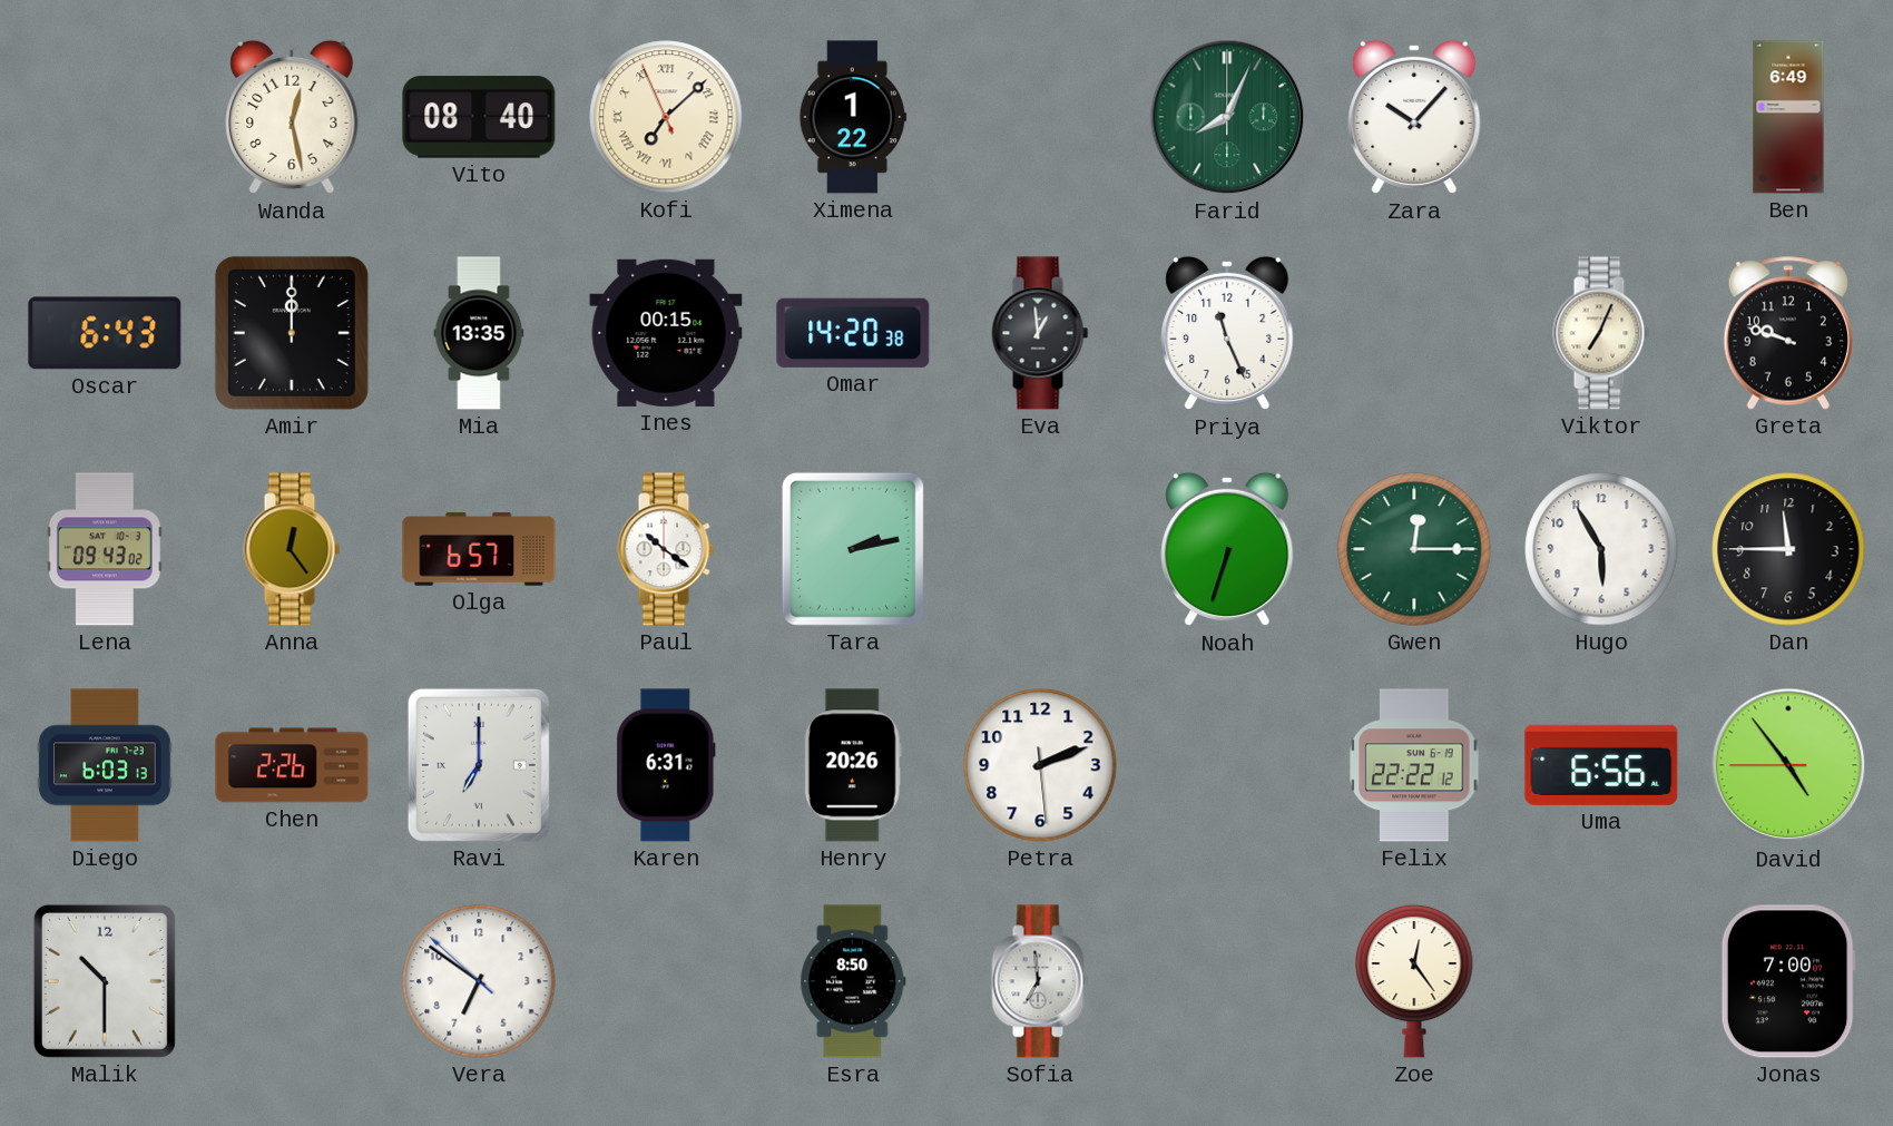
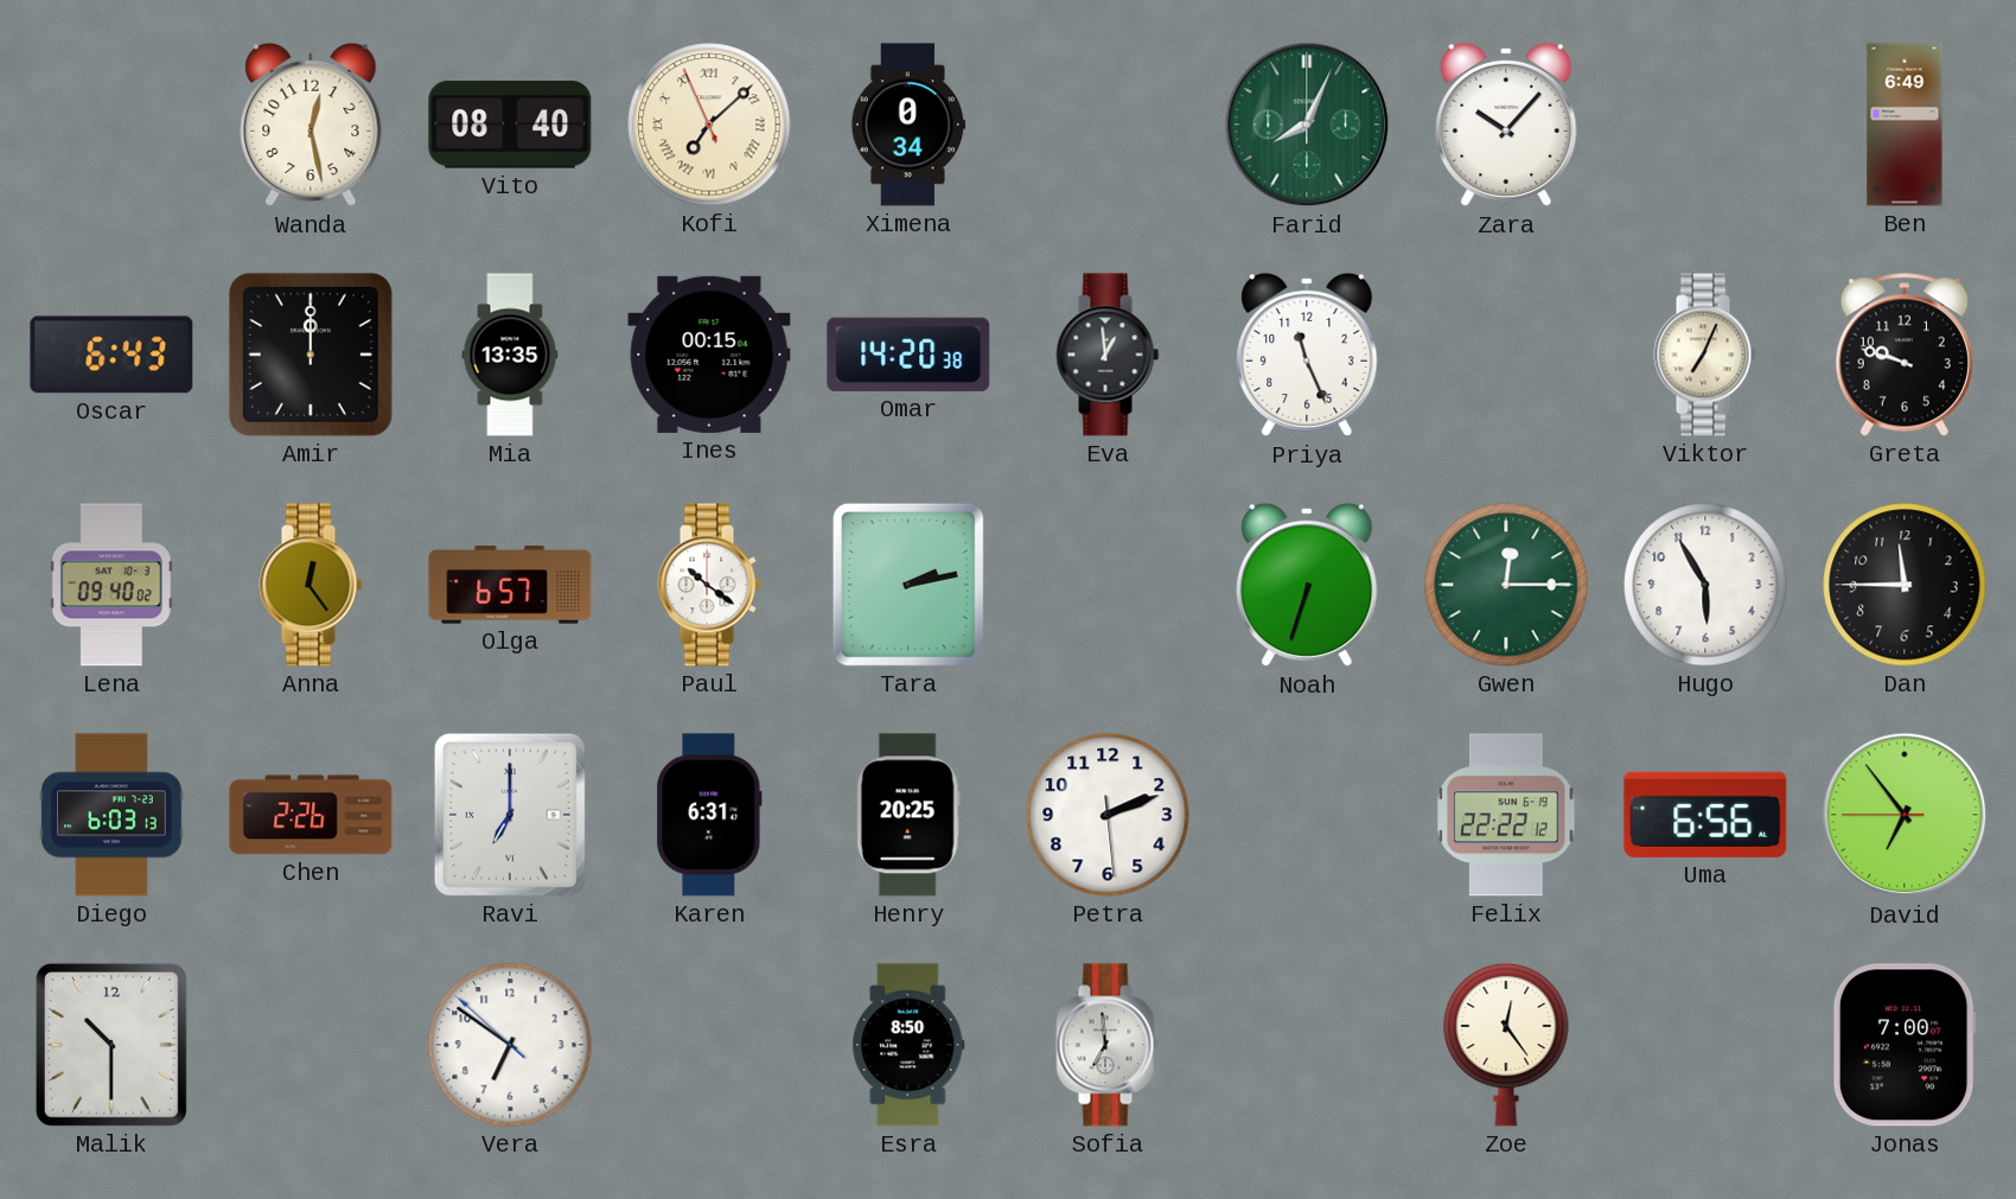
Ximena: 1:22 -> 0:34 (908, 125)
Lena: 09:43 -> 09:40 (111, 585)
Henry: 20:26 -> 20:25 (908, 815)
David: 4:53 -> 6:53 (1905, 815)
